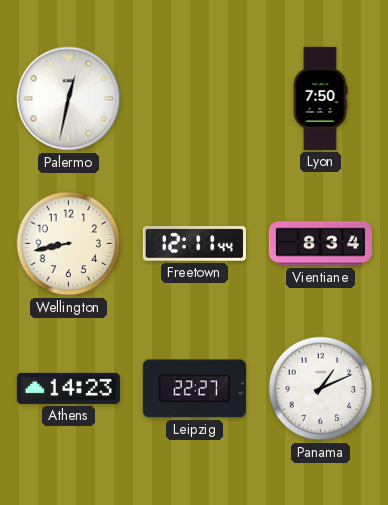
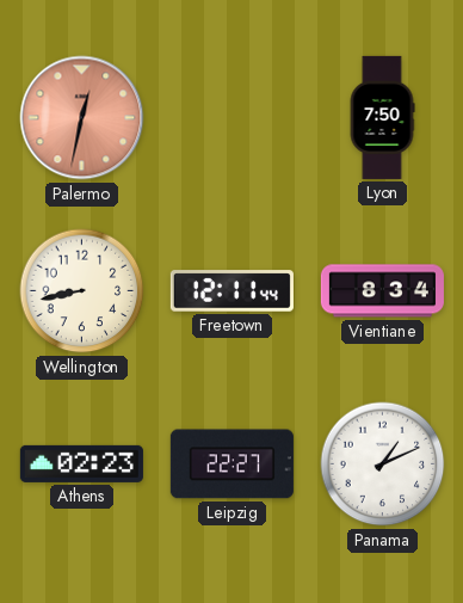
Palermo dial: white -> salmon (82, 118)
Athens: 14:23 -> 02:23 (81, 463)
